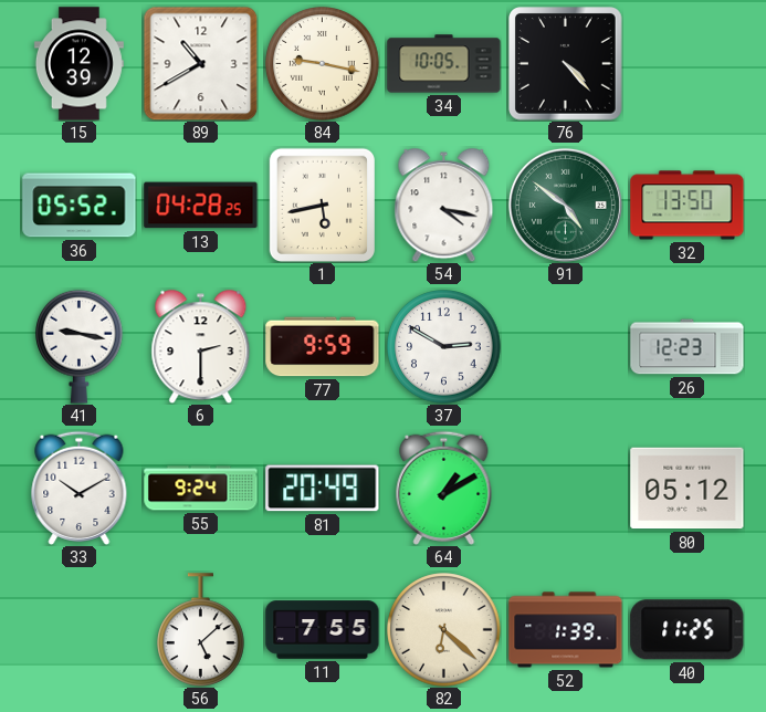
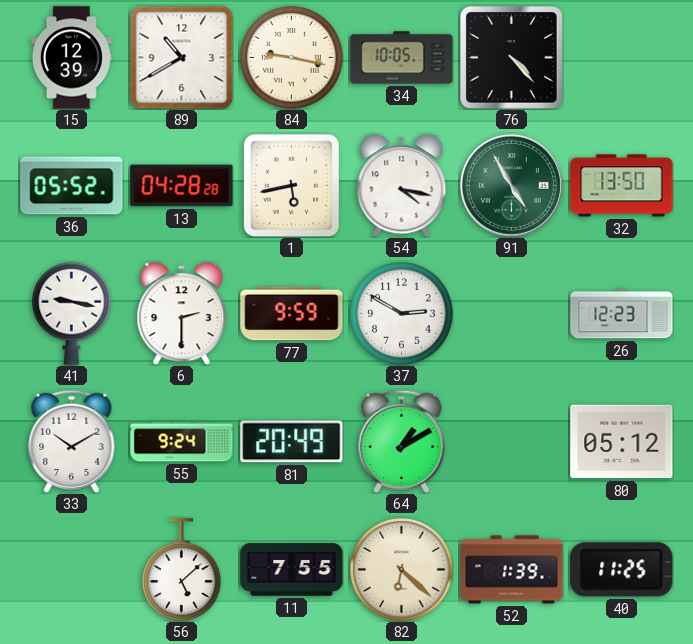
13: 04:28:25 -> 04:28:28 (182, 186)
91: 4:51 -> 4:55 (511, 185)
